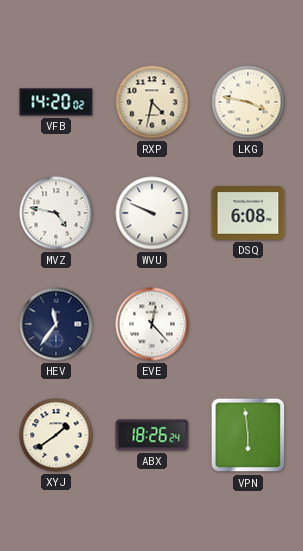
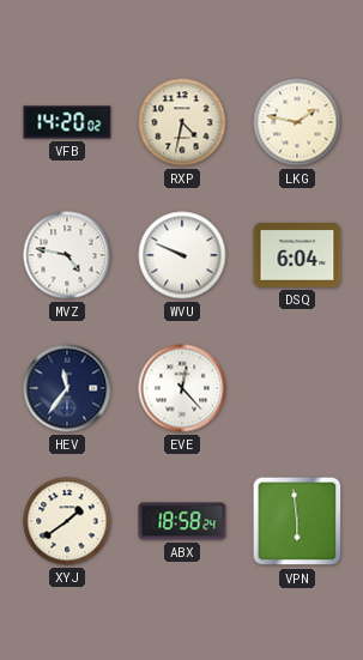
LKG: 3:47 -> 1:47 (297, 122)
DSQ: 6:08 -> 6:04 (297, 255)
ABX: 18:26 -> 18:58 (182, 521)
